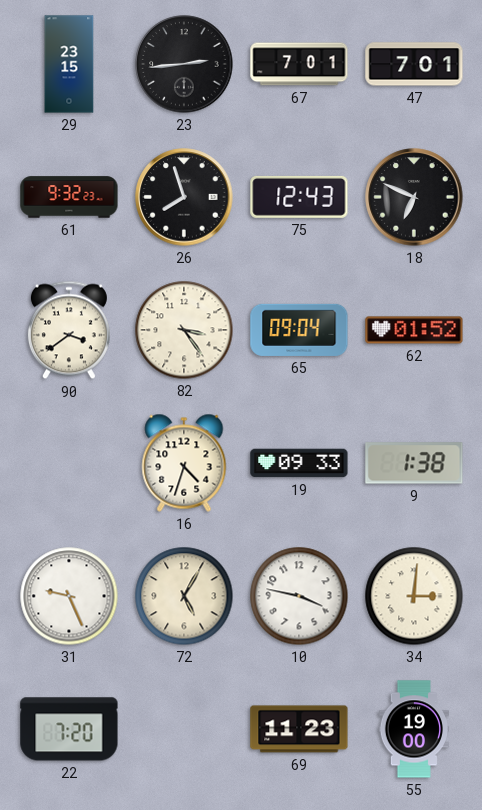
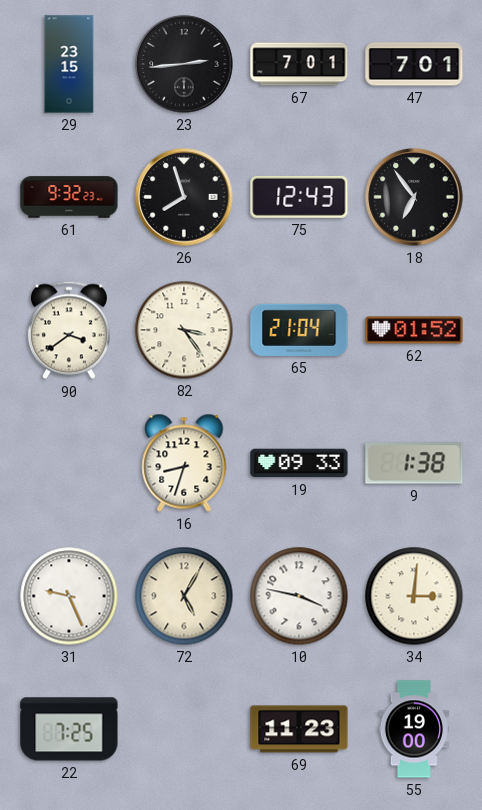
18: 6:49 -> 6:54 (414, 197)
65: 09:04 -> 21:04 (299, 330)
16: 4:33 -> 8:33 (184, 463)
22: 7:20 -> 7:25 (69, 729)
